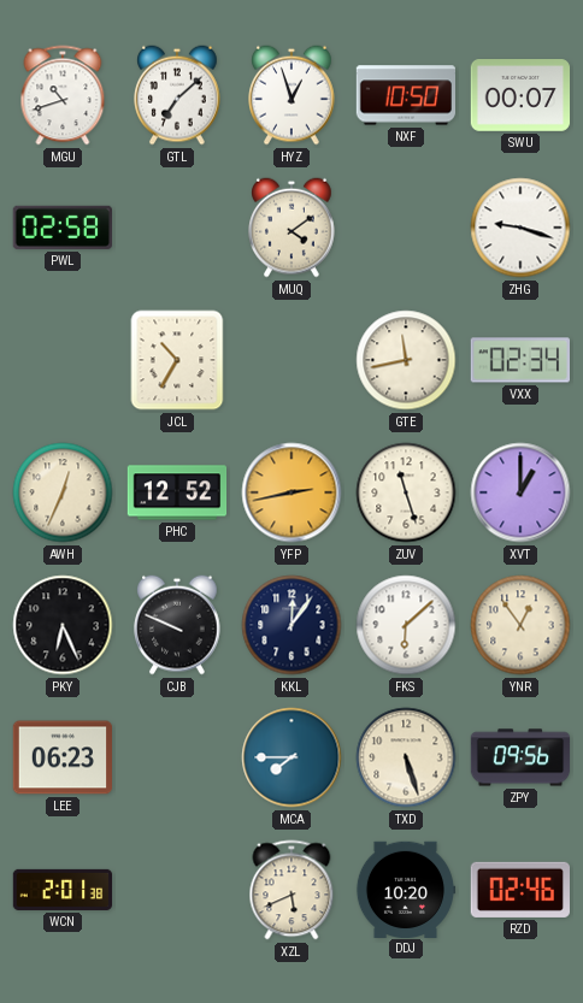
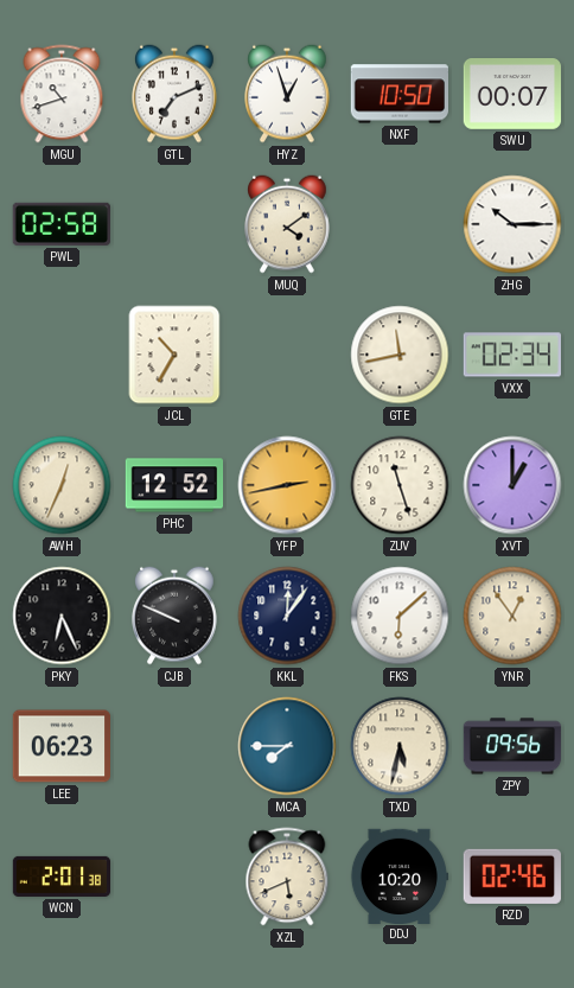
GTL: 7:08 -> 7:11 (176, 94)
ZHG: 9:18 -> 10:15 (512, 224)
TXD: 5:27 -> 5:32 (400, 746)
